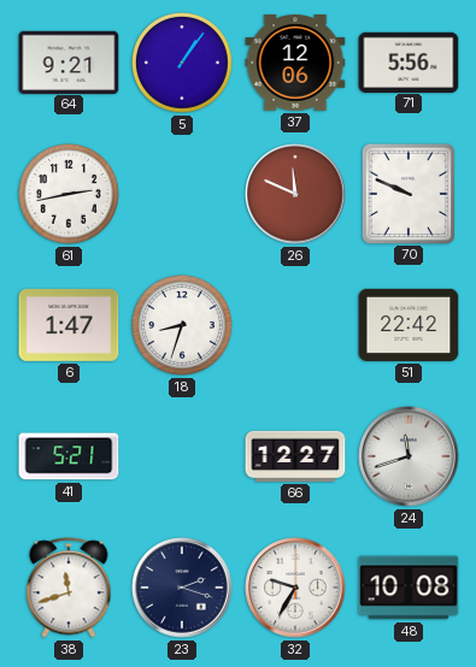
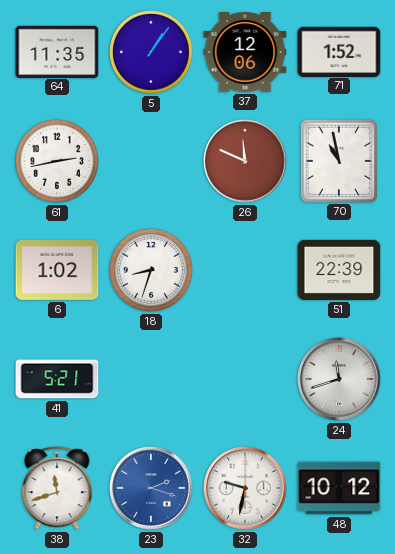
64: 9:21 -> 11:35 (57, 51)
71: 5:56 -> 1:52 (339, 51)
70: 9:49 -> 10:58 (338, 160)
6: 1:47 -> 1:02 (57, 270)
51: 22:42 -> 22:39 (339, 270)
66: 12:27 -> none (295, 456)
23 dial: navy -> blue (151, 488)
32: 9:35 -> 9:32 (245, 488)
48: 10:08 -> 10:12 (339, 488)
